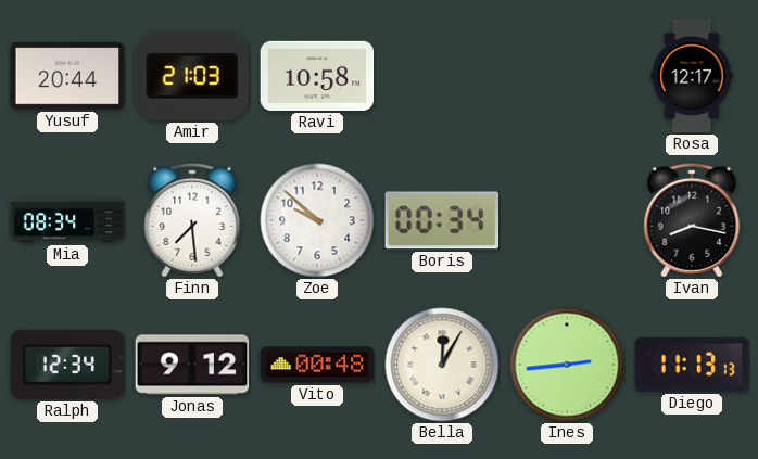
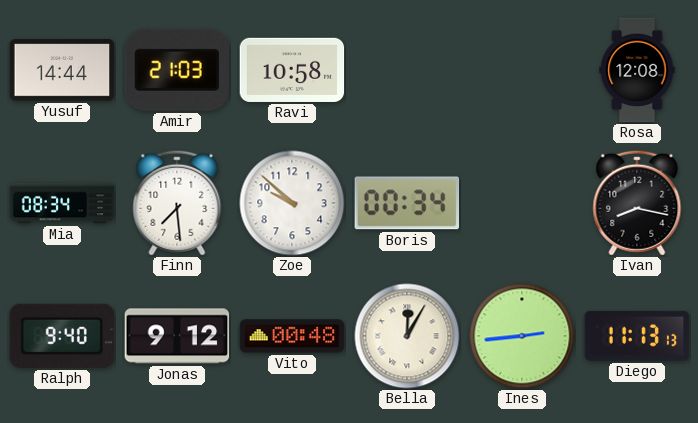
Yusuf: 20:44 -> 14:44 (62, 71)
Rosa: 12:17 -> 12:08 (637, 70)
Ralph: 12:34 -> 9:40 (62, 336)
